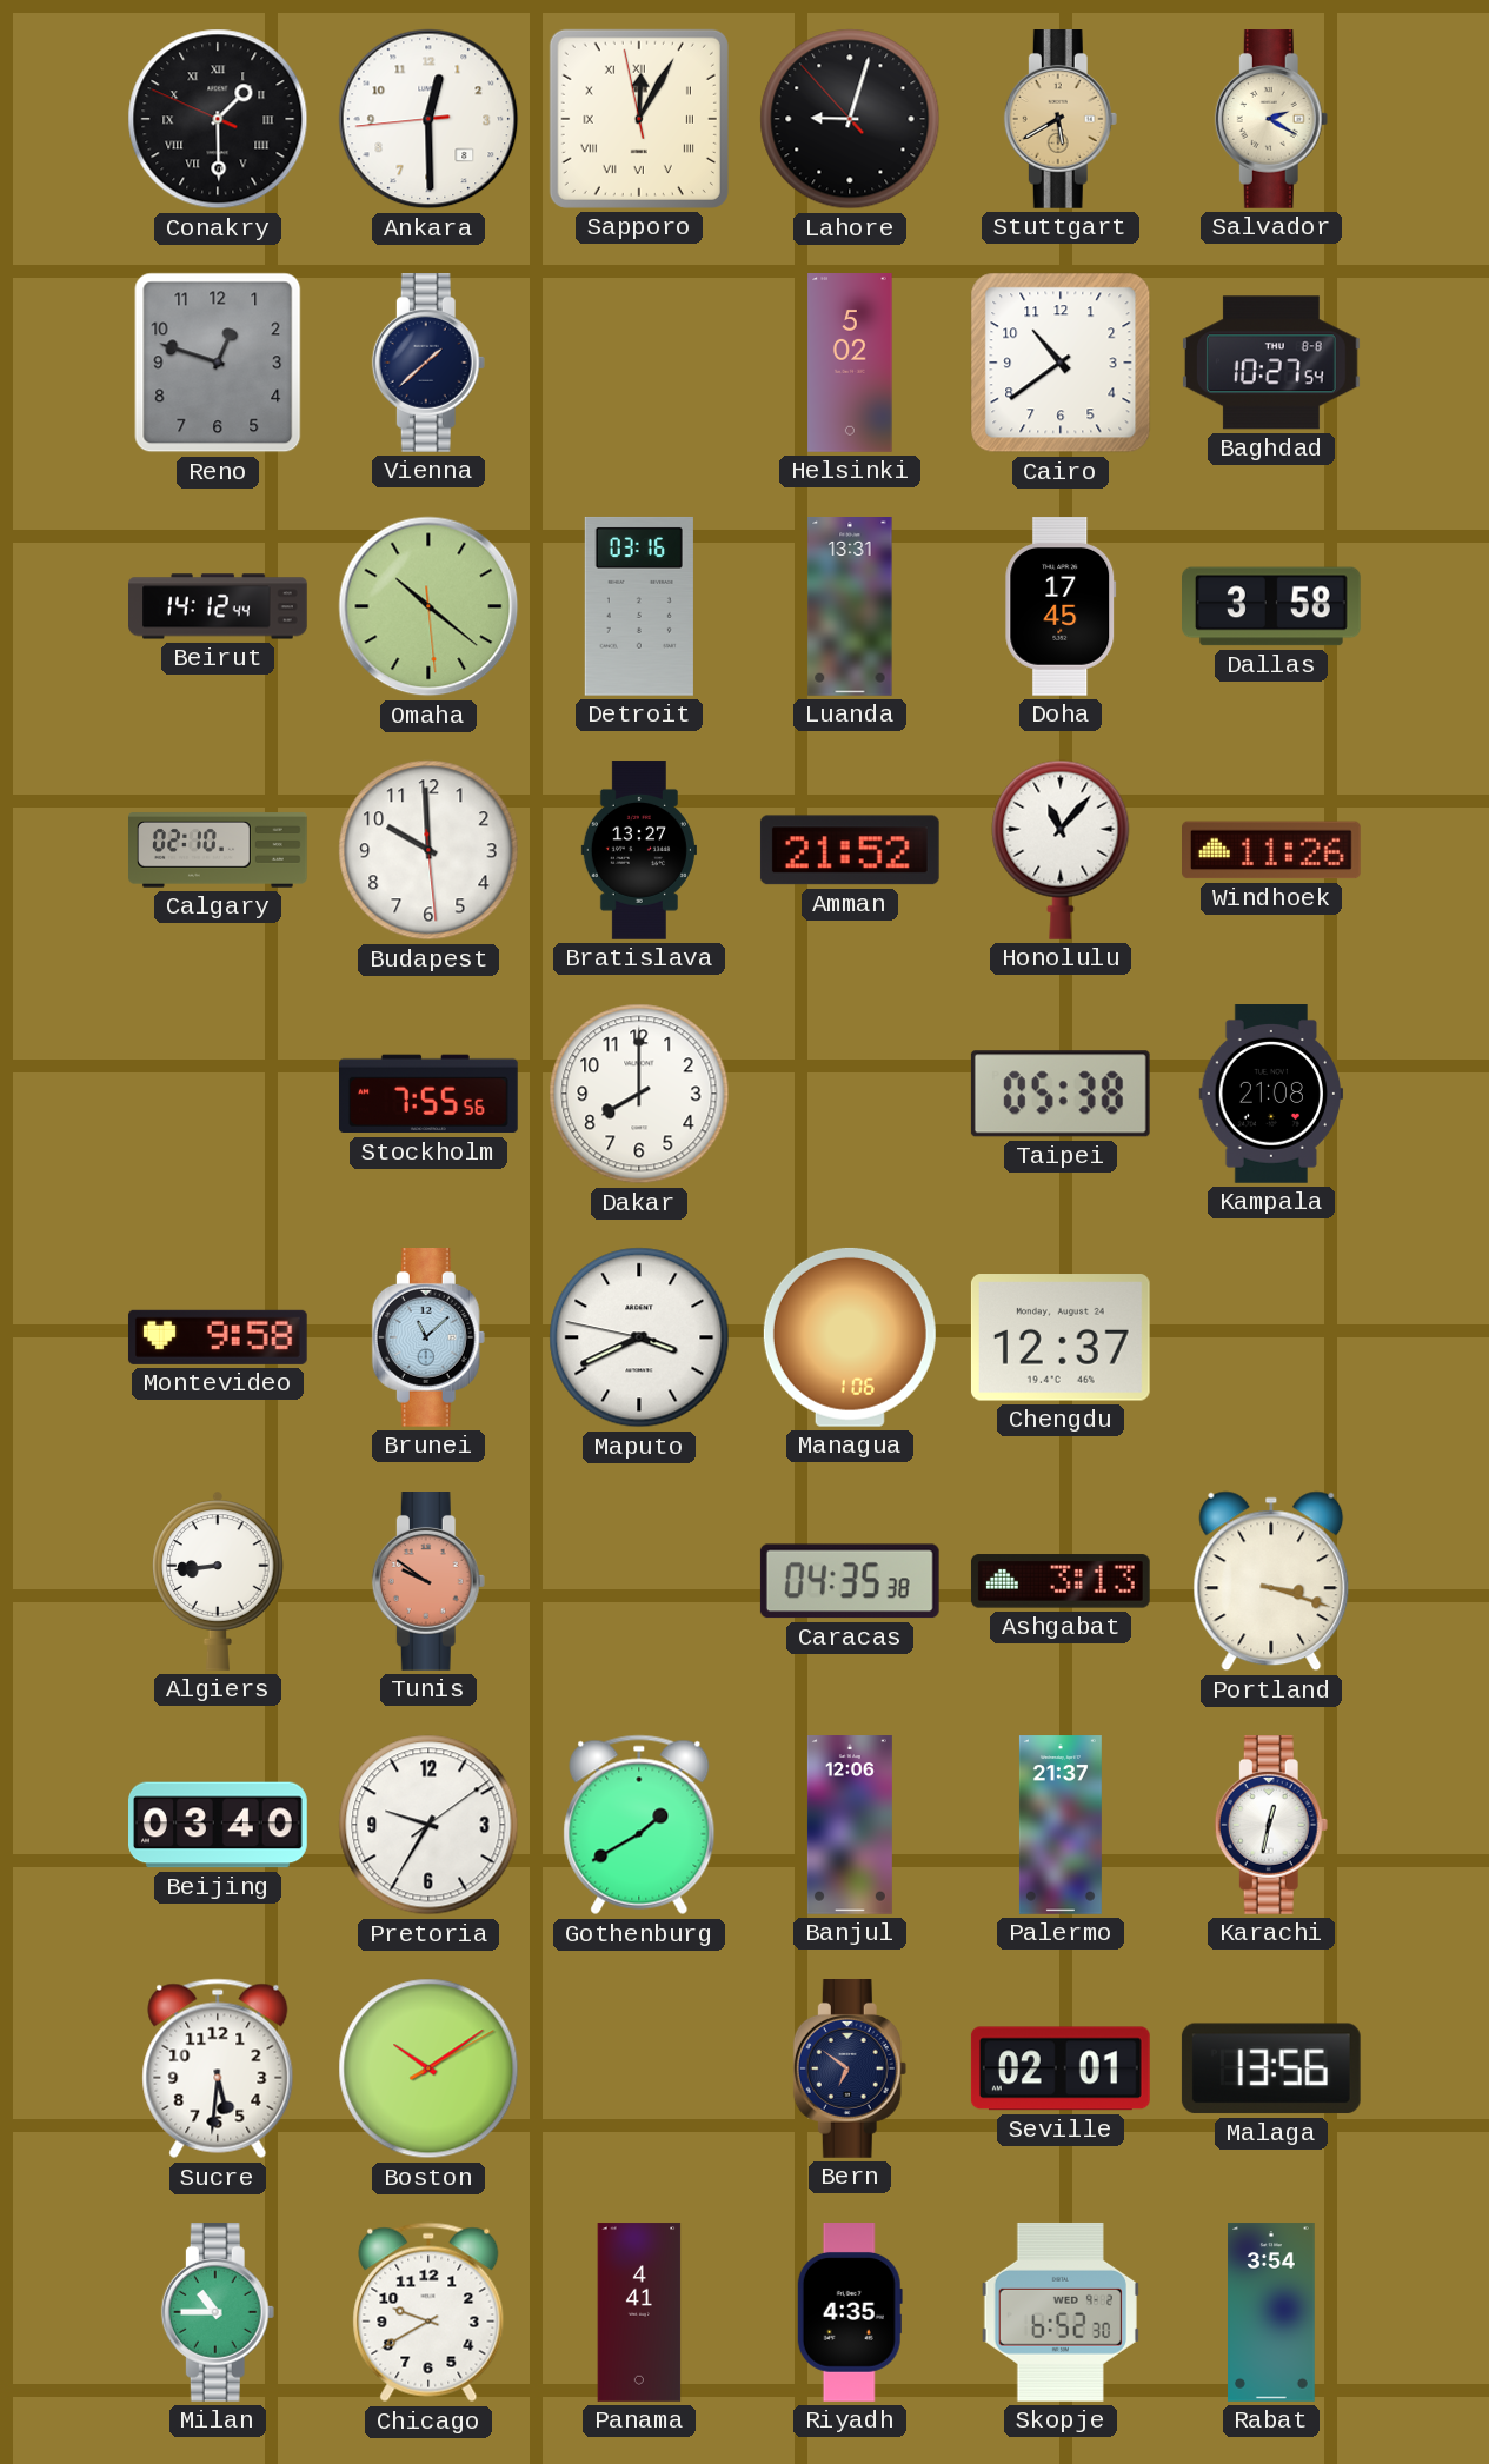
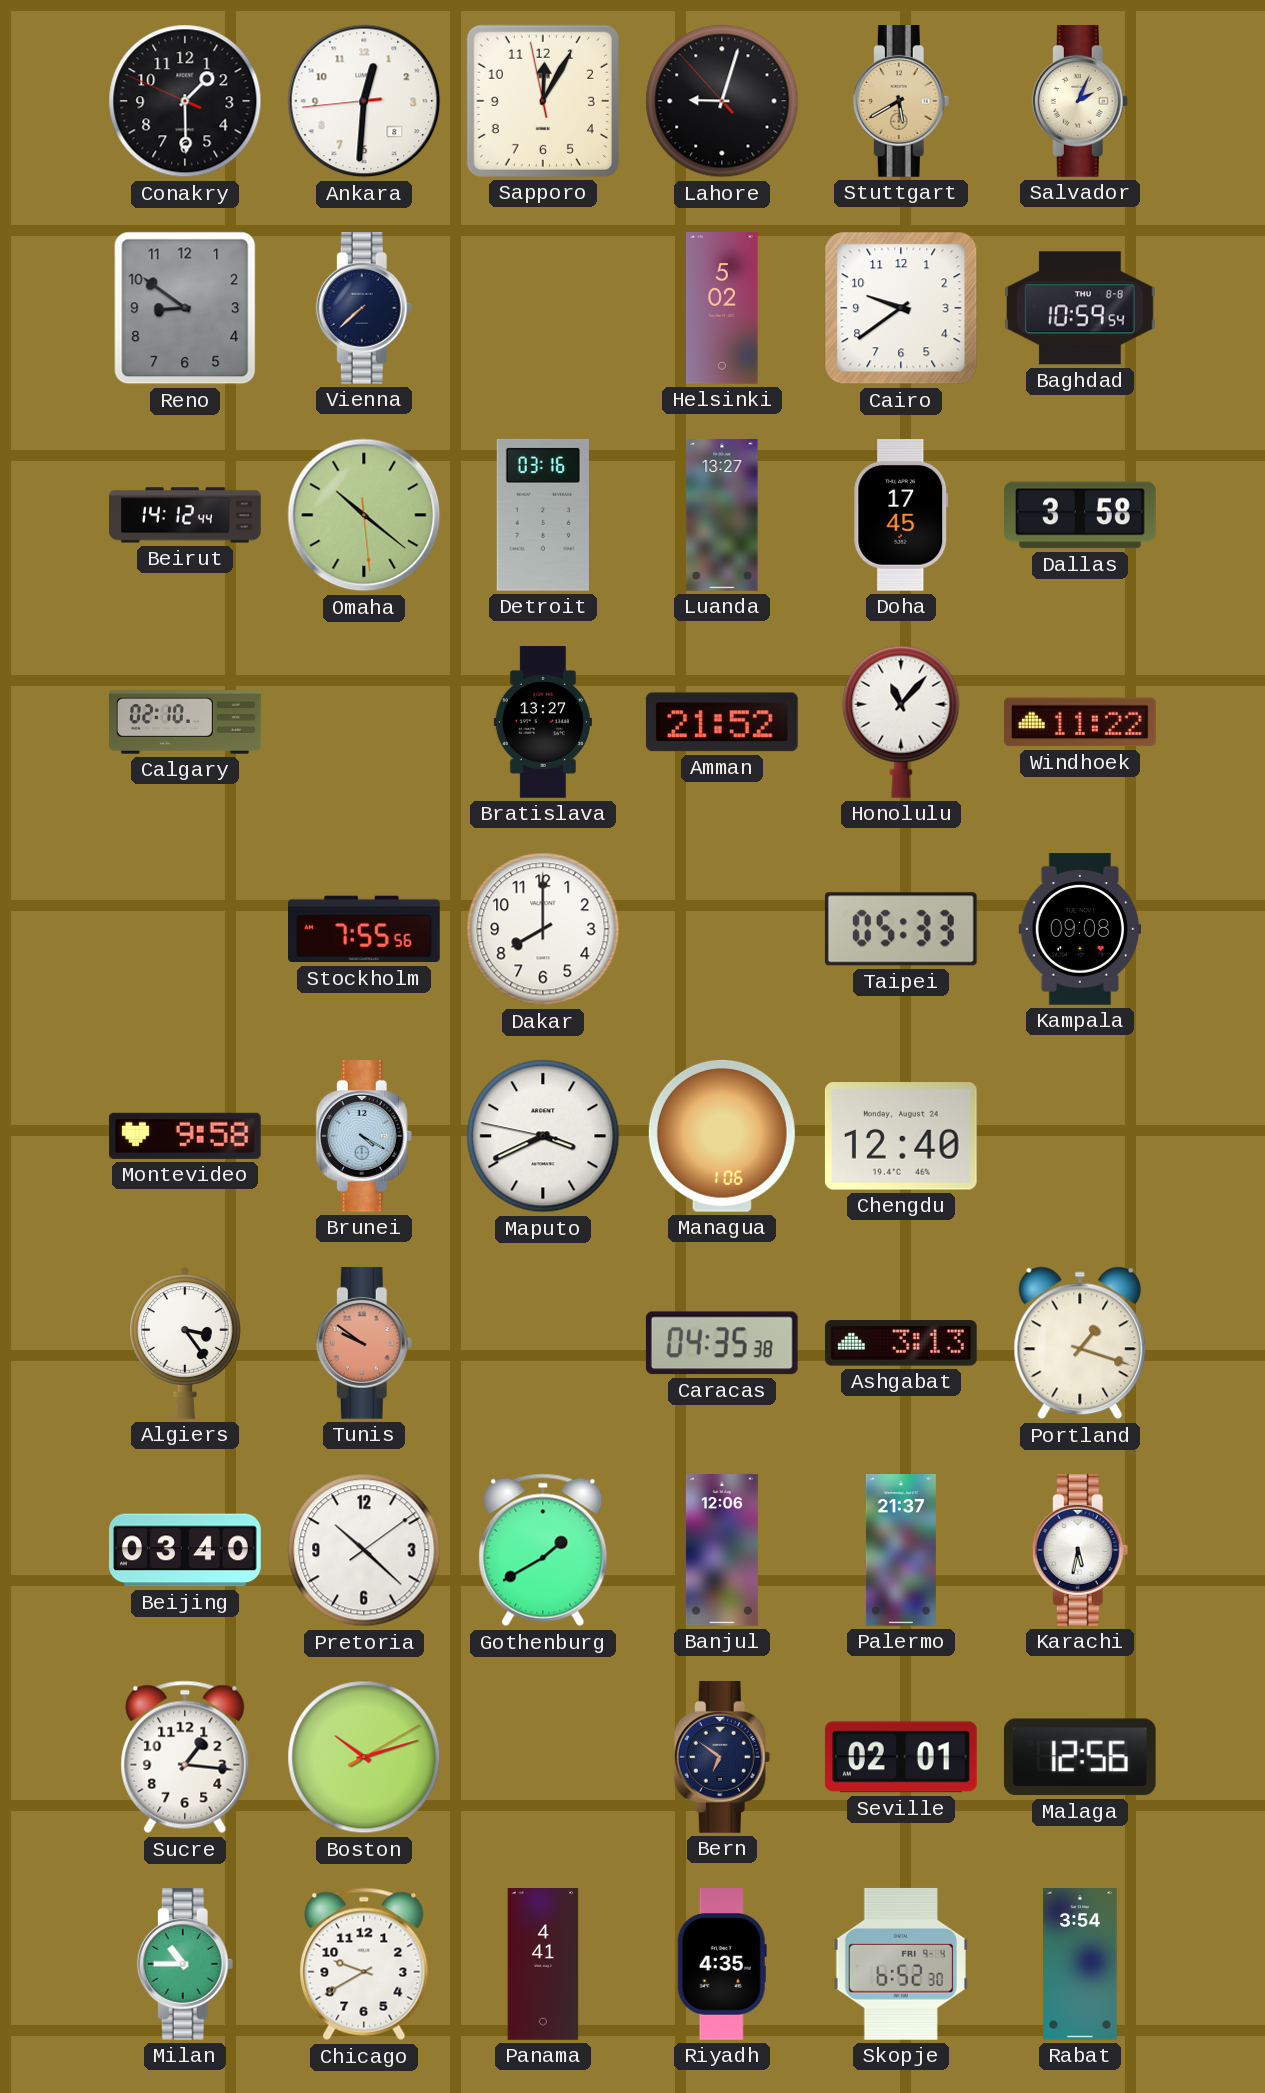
Conakry numerals: Roman -> Arabic (185, 101)
Ankara: 12:29 -> 12:30 (364, 101)
Sapporo numerals: Roman -> Arabic (543, 101)
Salvador: 2:20 -> 2:04 (1080, 102)
Reno: 12:48 -> 8:51 (185, 308)
Vienna: 1:38 -> 7:38 (364, 309)
Cairo: 10:39 -> 9:39 (901, 308)
Baghdad: 10:27 -> 10:59 (1080, 308)
Luanda: 13:31 -> 13:27 (722, 515)
Budapest: 9:59 -> none (428, 850)
Windhoek: 11:26 -> 11:22 (1081, 722)
Taipei: 05:38 -> 05:33 (901, 929)
Kampala: 21:08 -> 09:08 (1080, 930)
Brunei: 11:08 -> 4:20 (364, 1137)
Chengdu: 12:37 -> 12:40 (901, 1136)
Algiers: 8:44 -> 3:24 (185, 1343)
Portland: 3:18 -> 1:18 (1080, 1343)
Pretoria: 9:35 -> 10:22 (364, 1550)
Karachi: 12:32 -> 5:32 (1080, 1551)
Sucre: 5:31 -> 1:16 (185, 1757)
Boston: 10:09 -> 10:12 (364, 1757)
Malaga: 13:56 -> 12:56 (1080, 1757)
Skopje date: WED 9-2 -> FRI 9-4 (901, 1964)
